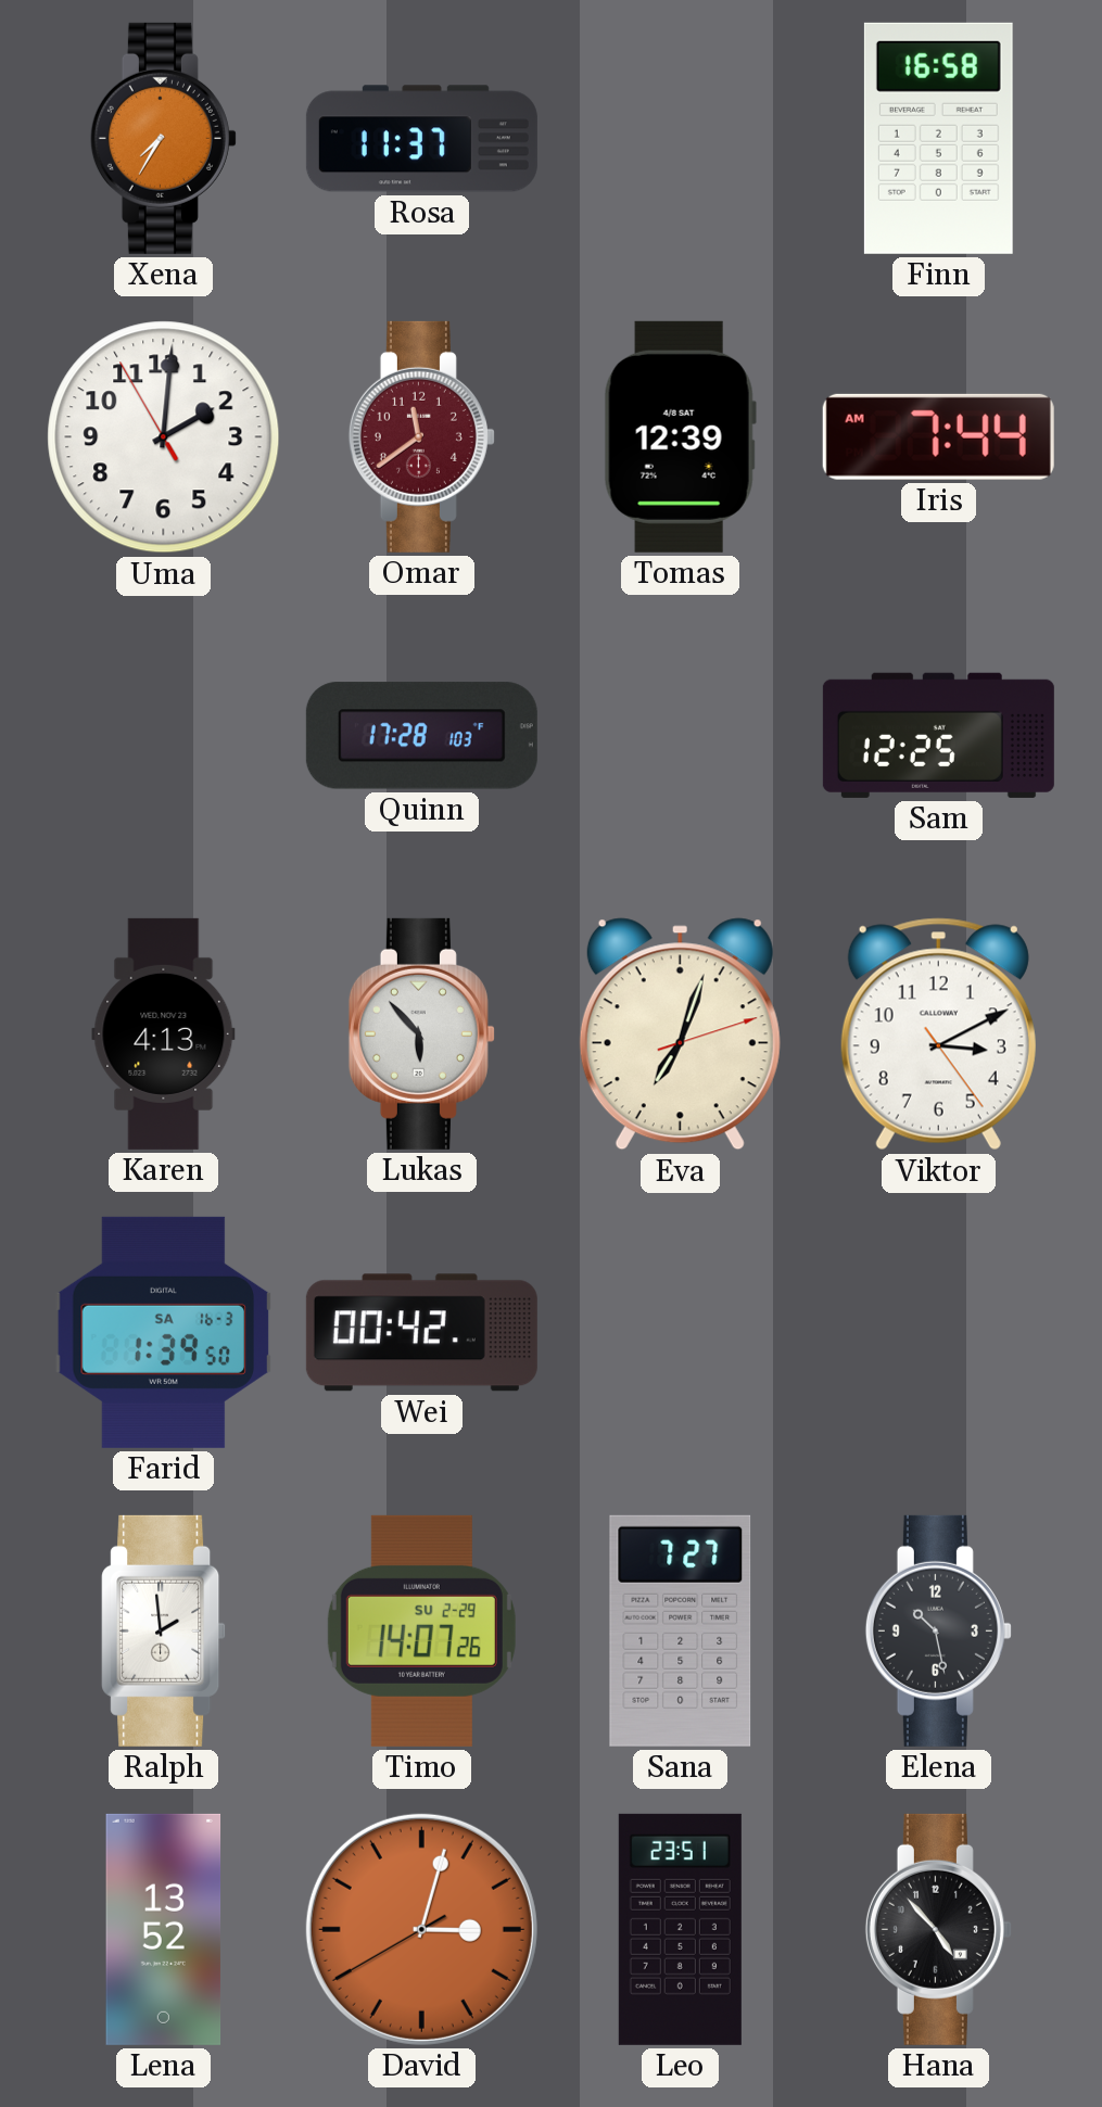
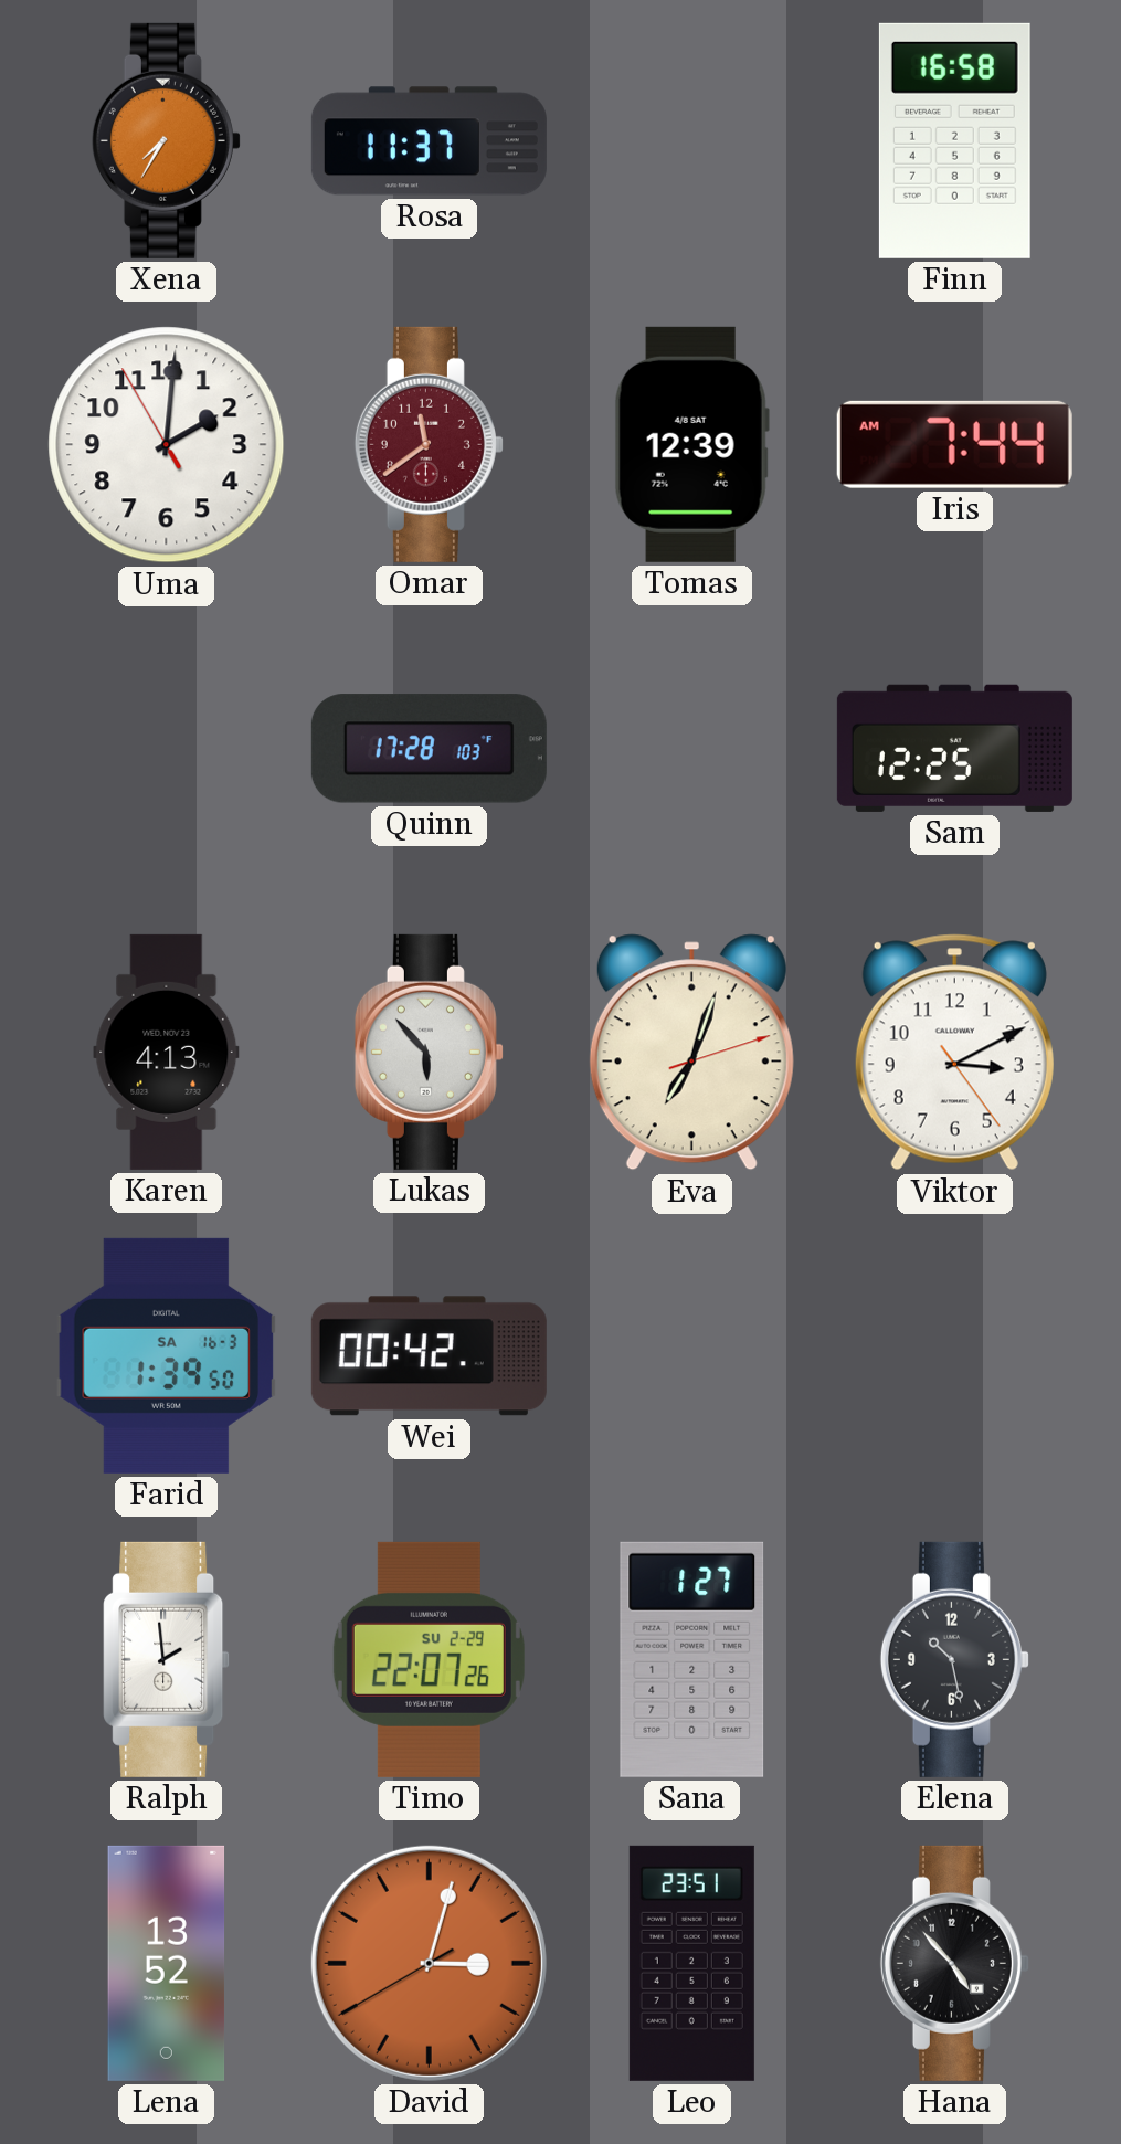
Timo: 14:07 -> 22:07 (429, 1659)
Sana: 7:27 -> 1:27 (692, 1659)
